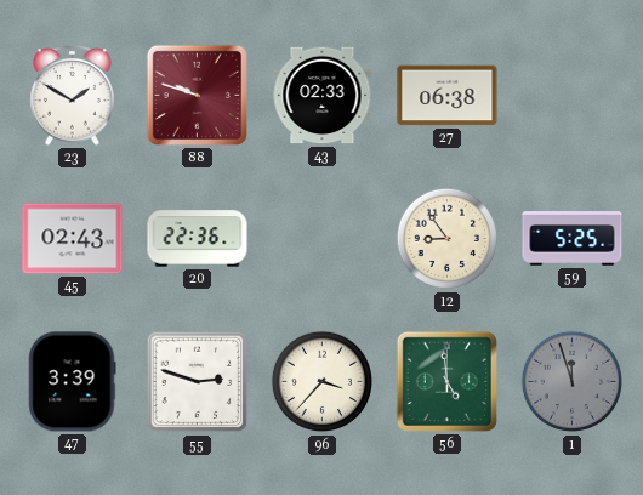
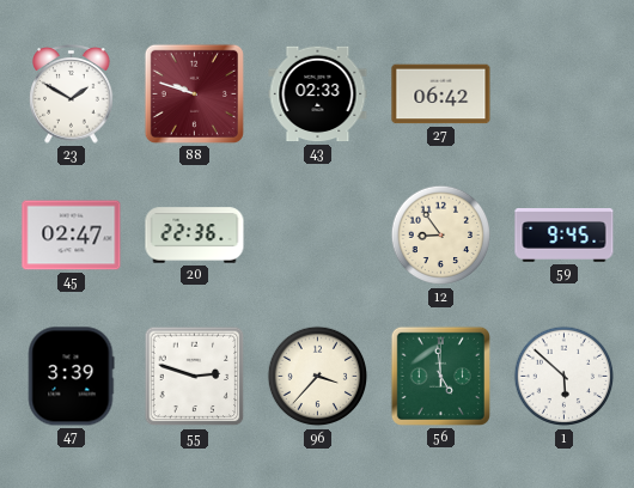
27: 06:38 -> 06:42 (441, 94)
45: 02:43 -> 02:47 (72, 236)
59: 5:25 -> 9:45 (565, 236)
1: 11:57 -> 5:52 (565, 377)
1 dial: grey -> white (565, 377)
